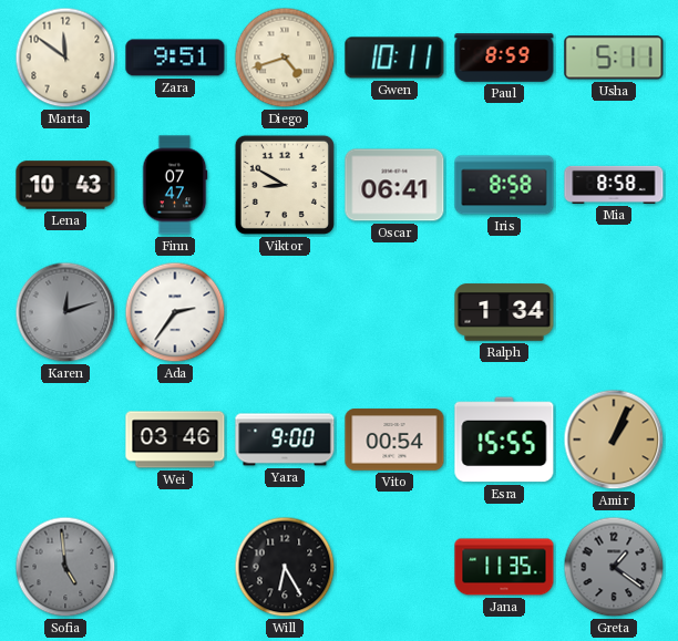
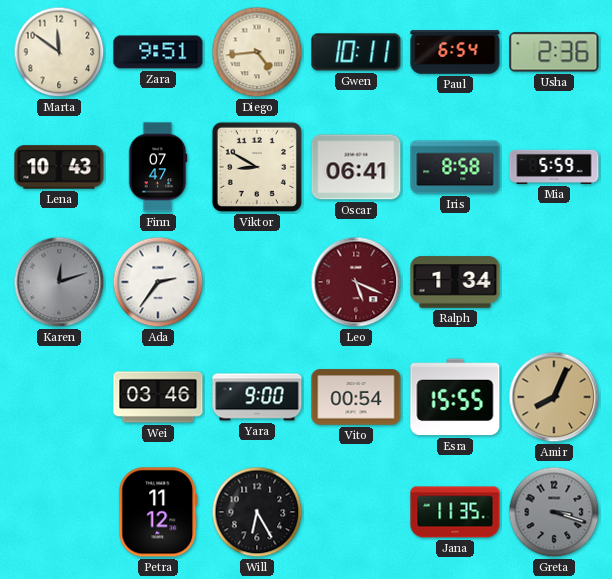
Diego: 4:42 -> 4:44 (257, 52)
Paul: 8:59 -> 6:54 (455, 52)
Usha: 5:11 -> 2:36 (554, 52)
Mia: 8:58 -> 5:59 (554, 167)
Leo: none -> 5:19 (356, 282)
Amir: 1:04 -> 8:04 (554, 397)
Sofia: 4:59 -> none (65, 567)
Petra: none -> 11:12 (158, 512)
Greta: 1:21 -> 3:18 (554, 512)
